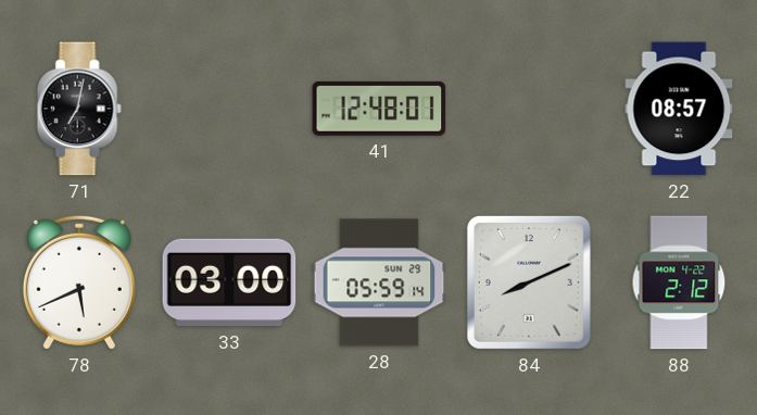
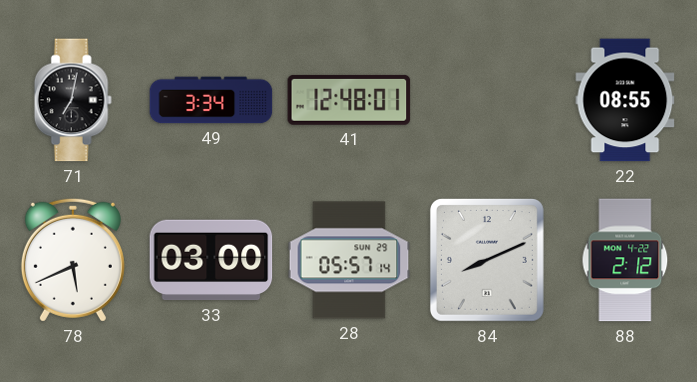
49: none -> 3:34 (211, 100)
22: 08:57 -> 08:55 (625, 100)
28: 05:59 -> 05:57 (349, 260)
